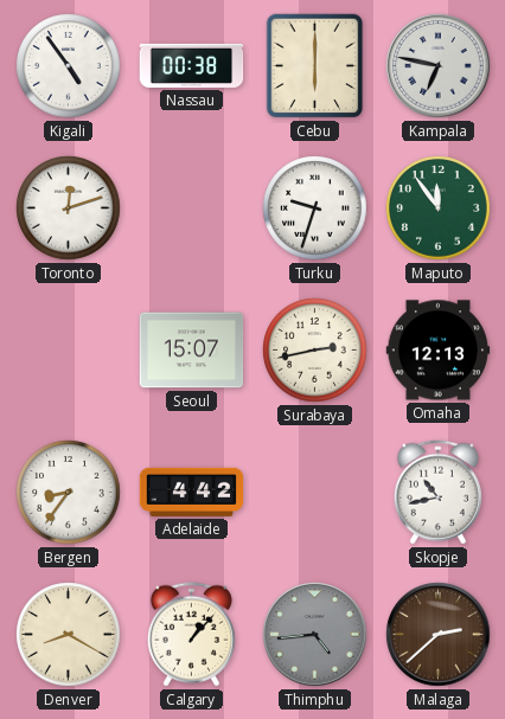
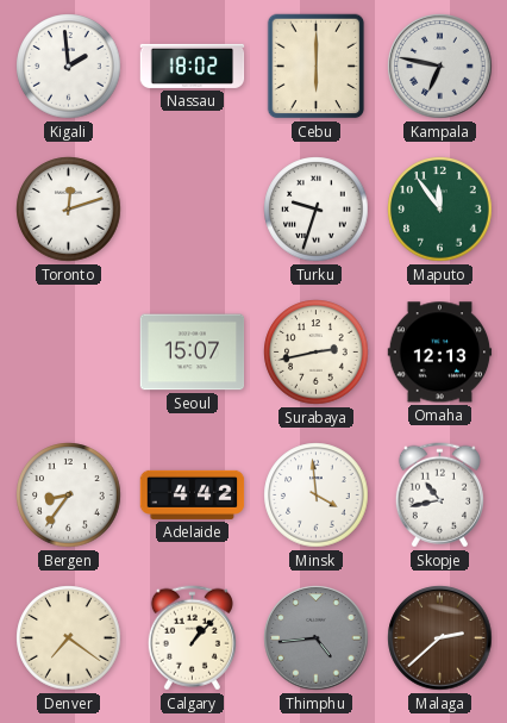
Kigali: 4:54 -> 1:59 (69, 67)
Nassau: 00:38 -> 18:02 (193, 66)
Minsk: none -> 3:59 (317, 495)
Denver: 8:20 -> 7:21 (69, 638)
